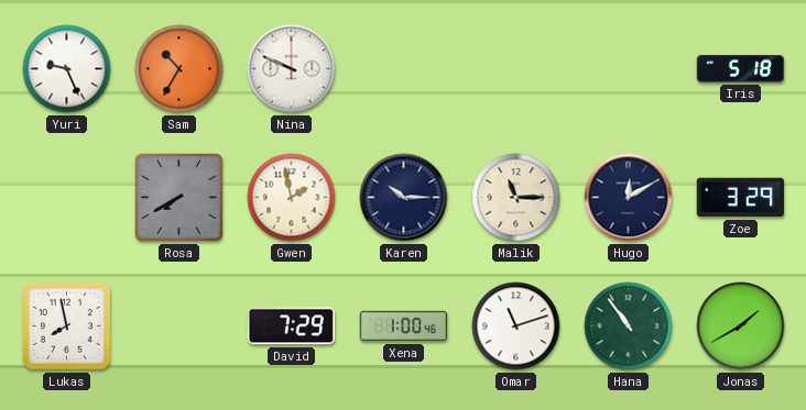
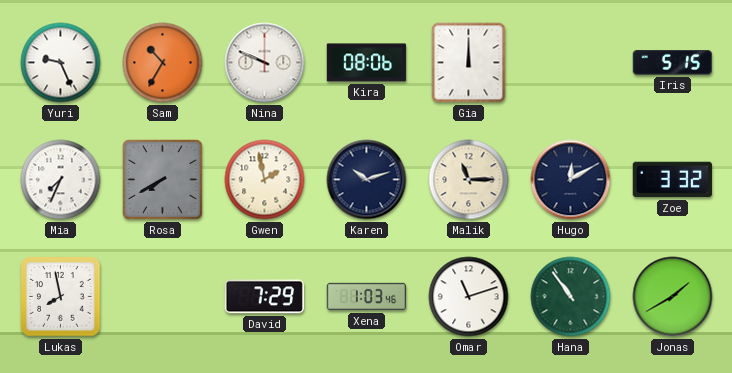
Kira: none -> 08:06 (367, 63)
Gia: none -> 12:00 (469, 63)
Iris: 5:18 -> 5:15 (672, 63)
Mia: none -> 7:34 (61, 180)
Karen: 10:15 -> 10:12 (367, 180)
Zoe: 3:29 -> 3:32 (672, 180)
Xena: 1:00 -> 1:03 (367, 297)
